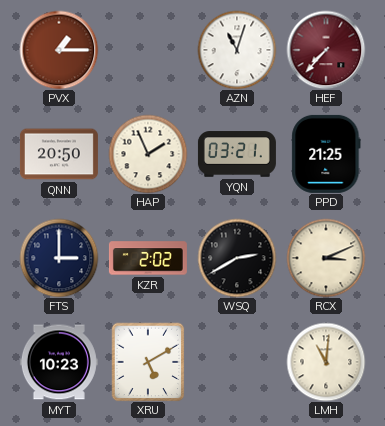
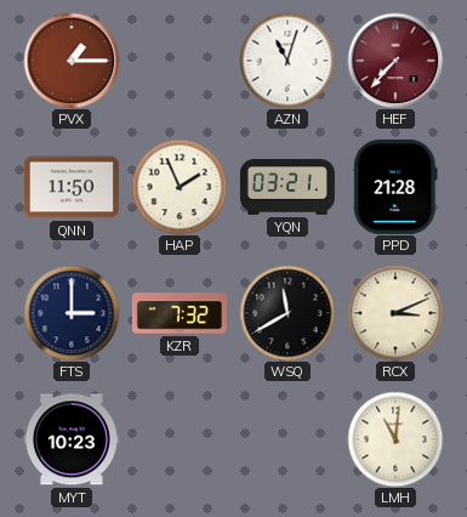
QNN: 20:50 -> 11:50 (72, 187)
PPD: 21:25 -> 21:28 (395, 187)
KZR: 2:02 -> 7:32 (180, 313)
WSQ: 2:40 -> 11:40 (287, 313)
XRU: 5:10 -> none (148, 362)
